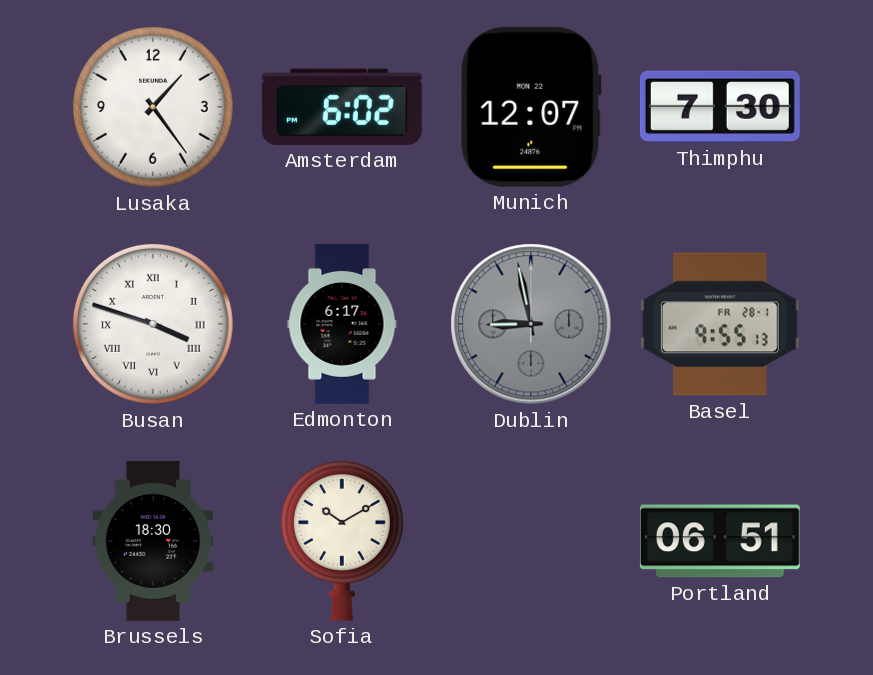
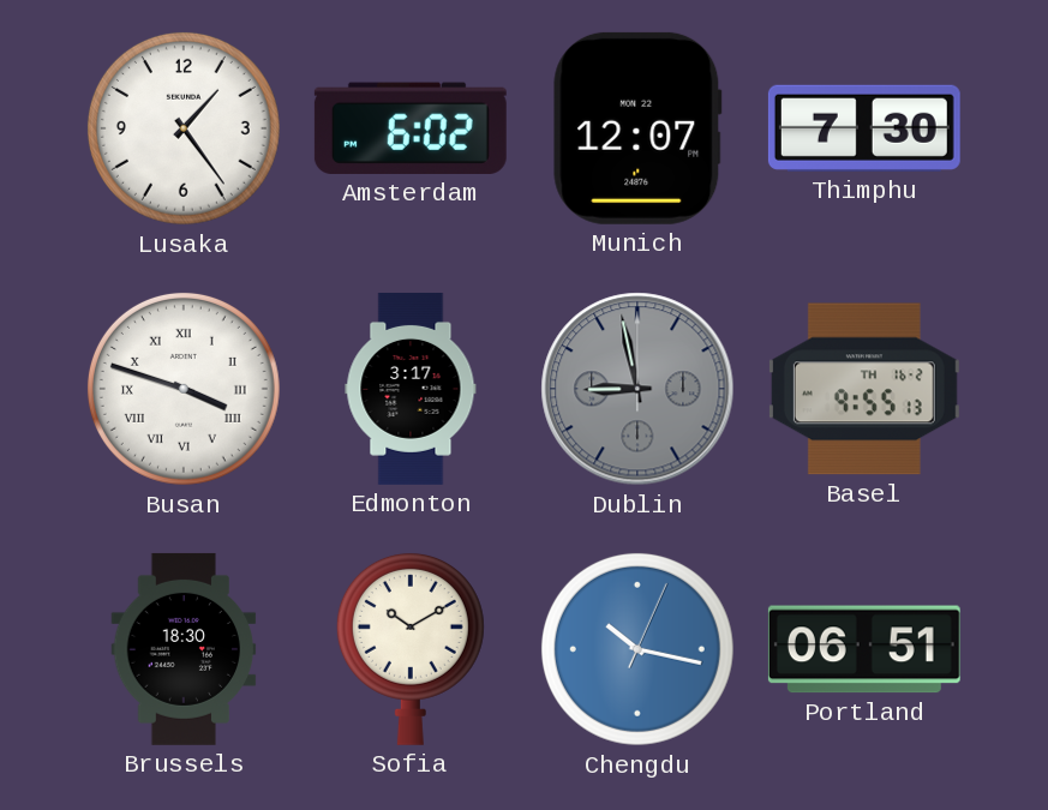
Edmonton: 6:17 -> 3:17 (411, 389)
Basel date: FR 28-1 -> TH 16-2 (864, 389)
Chengdu: none -> 10:17 (637, 649)
